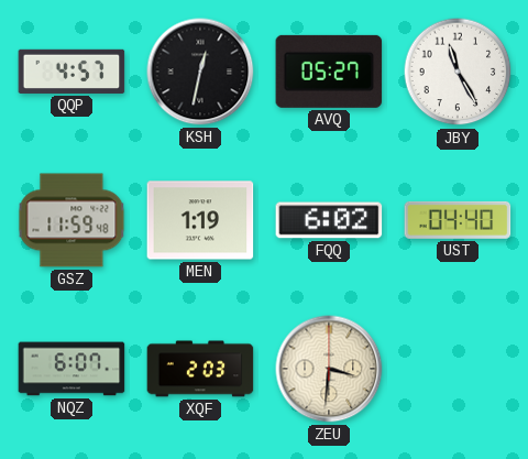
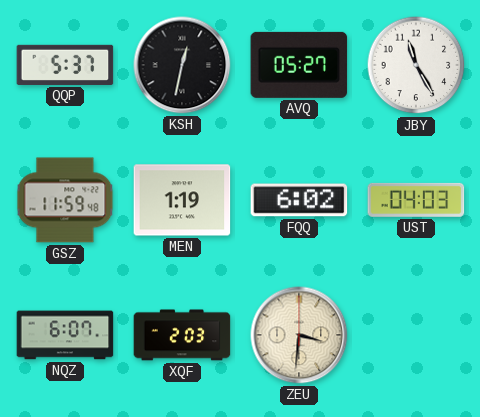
QQP: 4:57 -> 5:37 (65, 65)
UST: 04:40 -> 04:03 (416, 200)
